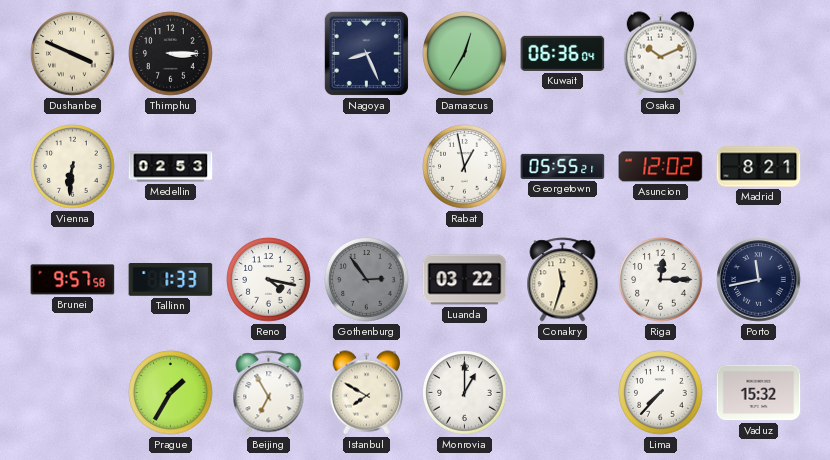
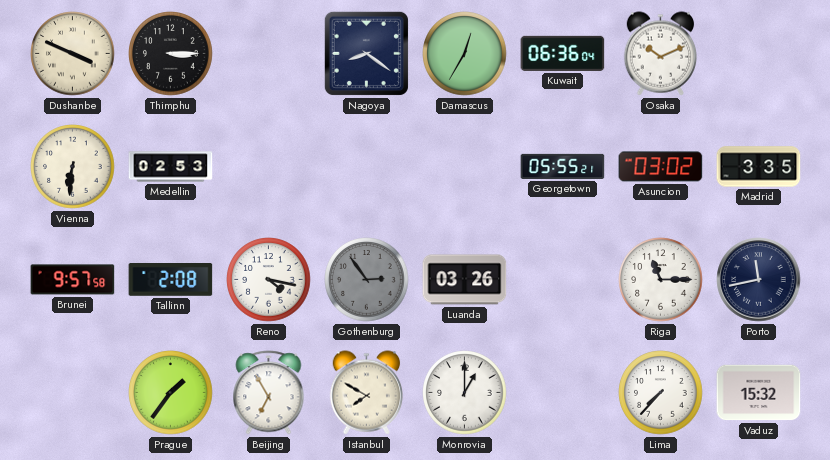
Nagoya: 8:26 -> 8:21 (366, 53)
Rabat: 12:58 -> none (465, 167)
Asuncion: 12:02 -> 03:02 (661, 167)
Madrid: 8:21 -> 3:35 (759, 167)
Tallinn: 1:33 -> 2:08 (171, 280)
Luanda: 03:22 -> 03:26 (465, 280)
Conakry: 11:33 -> none (563, 280)
Riga: 12:15 -> 11:15 (661, 280)
Prague: 1:35 -> 1:36 (171, 393)
